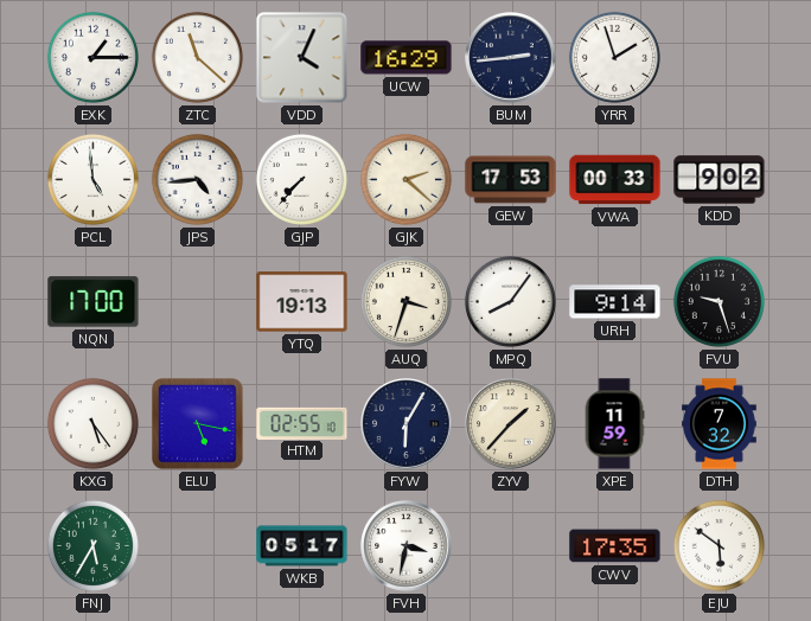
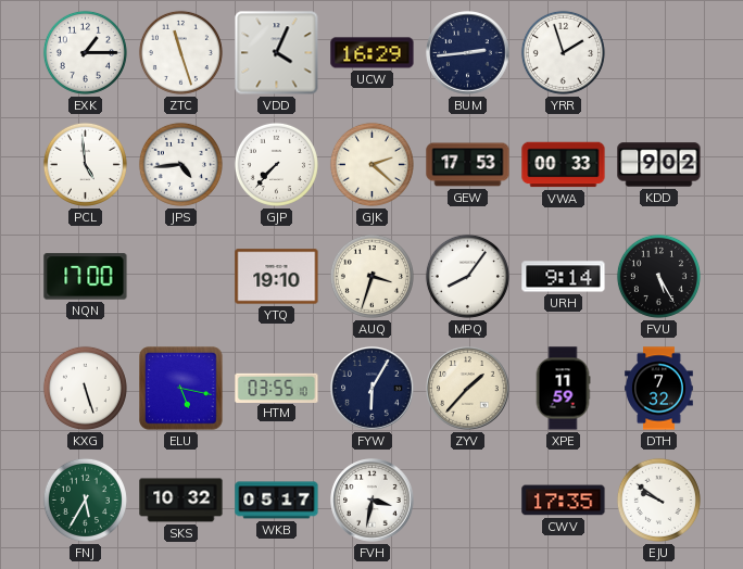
ZTC: 11:22 -> 11:27 (180, 52)
YTQ: 19:13 -> 19:10 (277, 277)
FVU: 9:27 -> 5:25 (658, 276)
KXG: 5:24 -> 5:27 (85, 388)
HTM: 02:55 -> 03:55 (277, 388)
SKS: none -> 10:32 (181, 501)
EJU: 5:51 -> 9:51 (658, 500)
